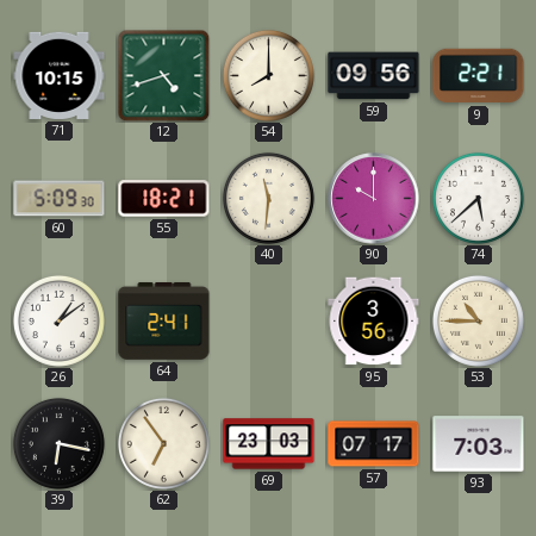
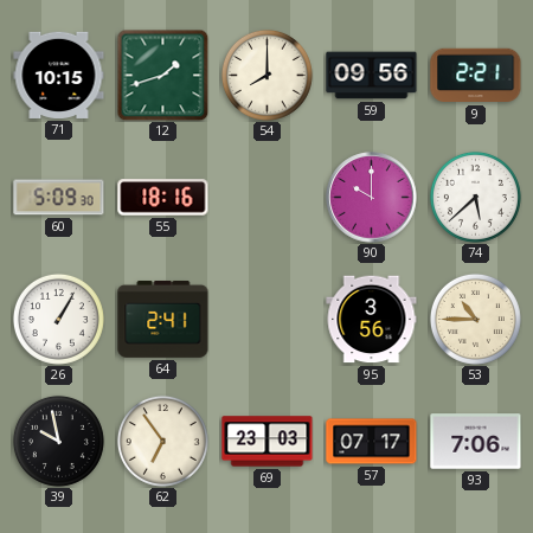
12: 4:42 -> 1:42 (162, 75)
55: 18:21 -> 18:16 (163, 198)
40: 11:31 -> none (268, 198)
26: 1:09 -> 1:05 (58, 319)
39: 6:17 -> 9:58 (58, 441)
93: 7:03 -> 7:06 (476, 442)
